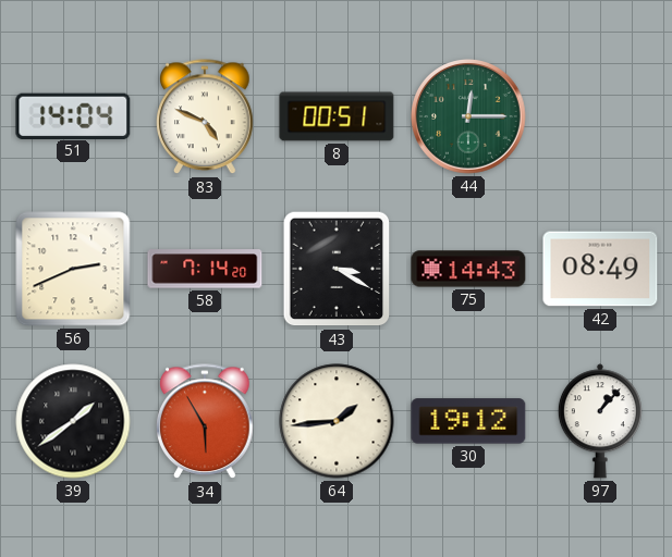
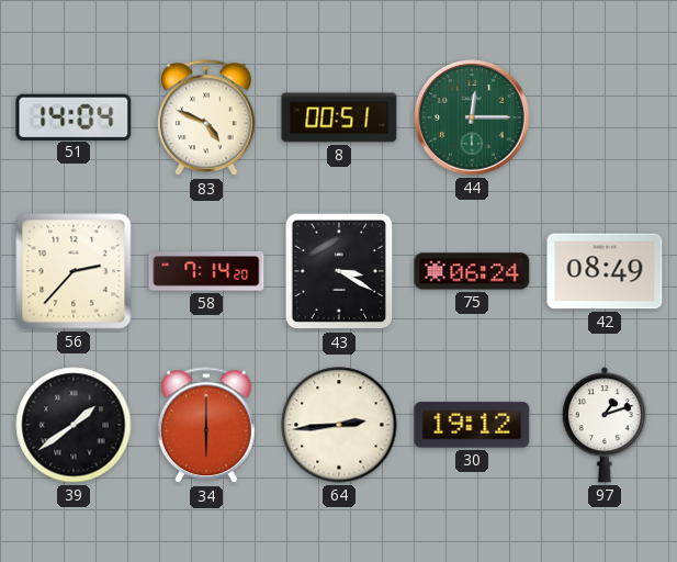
56: 2:41 -> 2:37 (74, 271)
75: 14:43 -> 06:24 (472, 271)
34: 5:55 -> 6:00 (206, 426)
64: 1:44 -> 2:44 (339, 425)
97: 1:07 -> 1:12 (605, 425)
